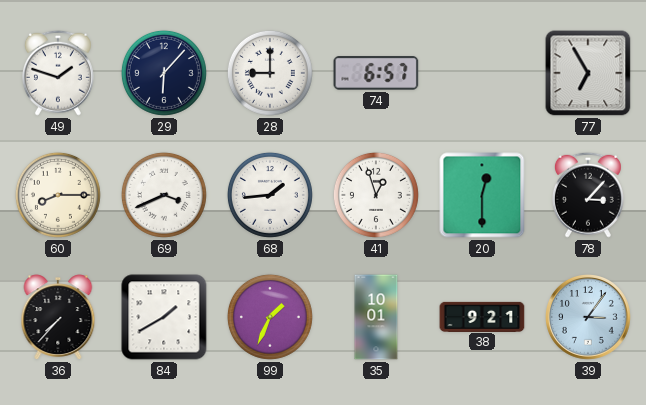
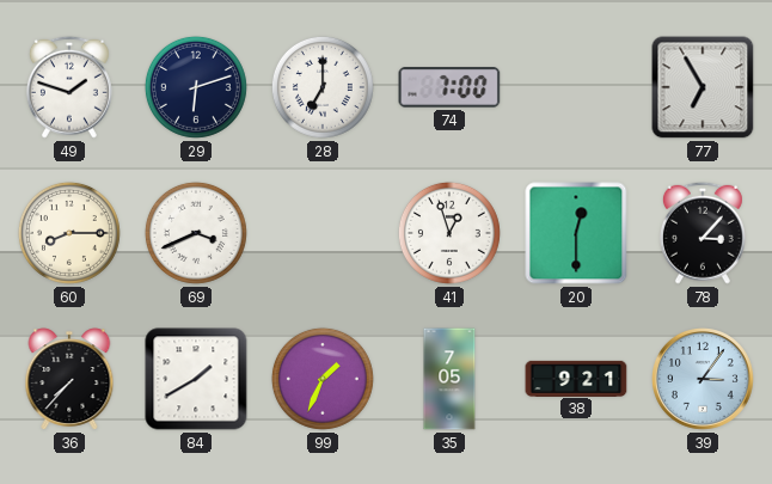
29: 6:07 -> 6:12 (196, 87)
28: 9:00 -> 7:00 (323, 87)
74: 6:57 -> 7:00 (449, 87)
68: 1:44 -> none (270, 195)
35: 10:01 -> 7:05 (449, 379)
